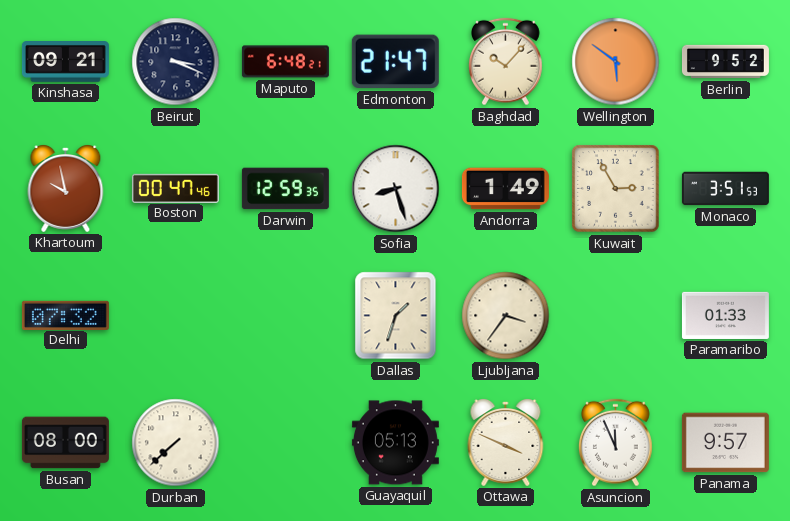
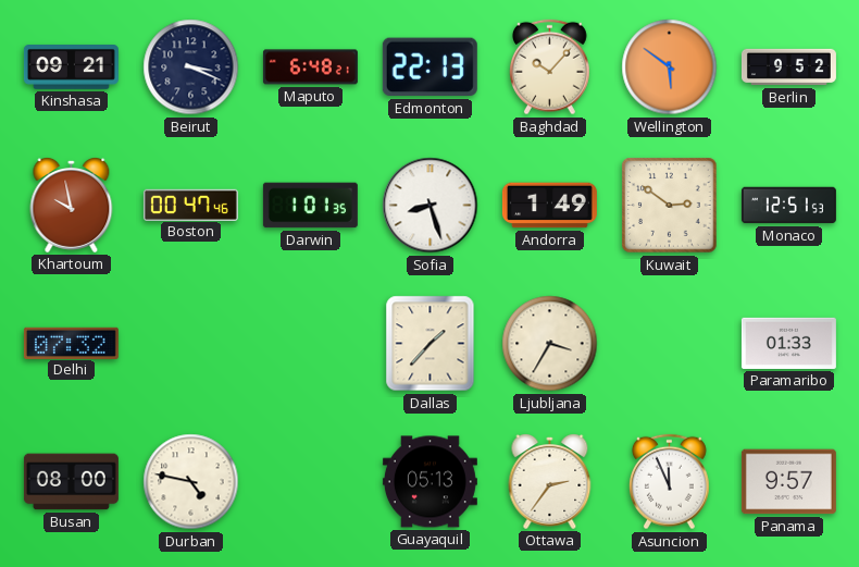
Edmonton: 21:47 -> 22:13 (429, 67)
Darwin: 12:59 -> 1:01 (310, 206)
Kuwait: 2:55 -> 2:51 (670, 206)
Monaco: 3:51 -> 12:51 (788, 206)
Dallas: 1:33 -> 1:37 (431, 344)
Ljubljana: 3:36 -> 3:35 (550, 344)
Durban: 7:38 -> 4:47 (191, 482)
Ottawa: 3:49 -> 2:36 (550, 482)
